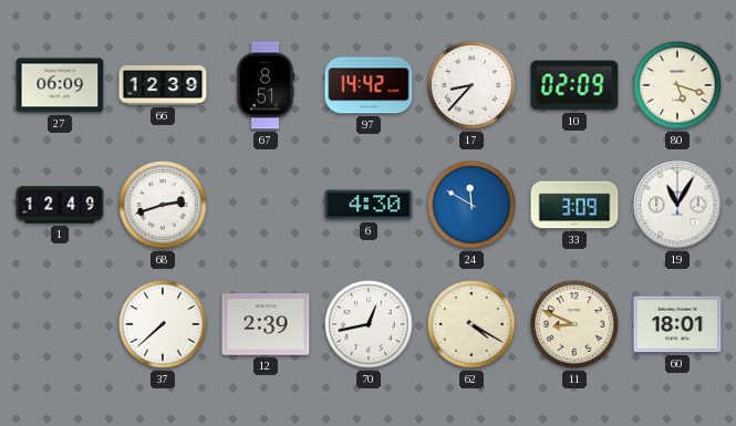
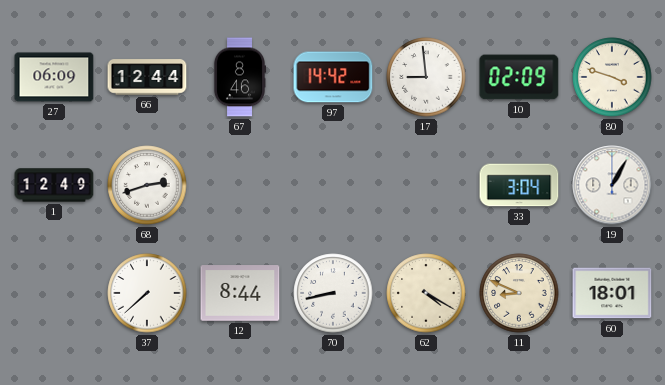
66: 12:39 -> 12:44 (147, 77)
67: 8:51 -> 8:46 (240, 77)
17: 8:37 -> 8:59 (426, 77)
80: 5:18 -> 3:48 (612, 77)
6: 4:30 -> none (369, 205)
24: 11:50 -> none (471, 205)
33: 3:09 -> 3:04 (519, 185)
19: 11:05 -> 1:05 (612, 185)
12: 2:39 -> 8:44 (240, 293)
70: 12:43 -> 8:43 (333, 293)
